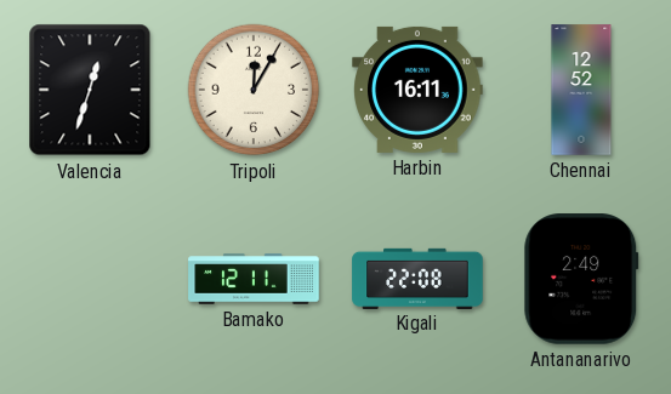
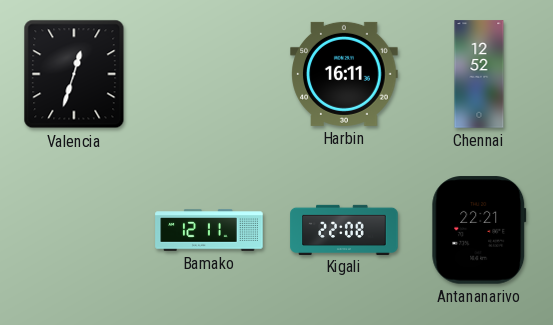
Tripoli: 12:05 -> none (254, 90)
Antananarivo: 2:49 -> 22:21 (479, 230)
